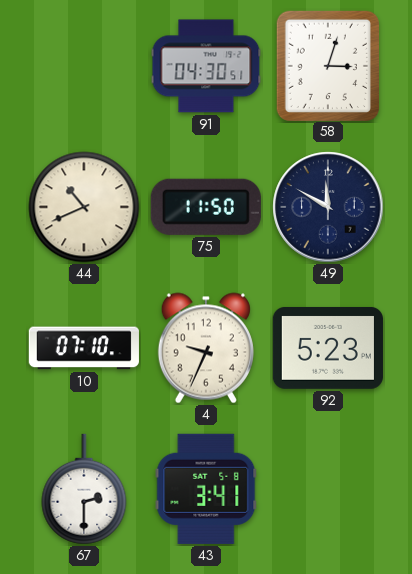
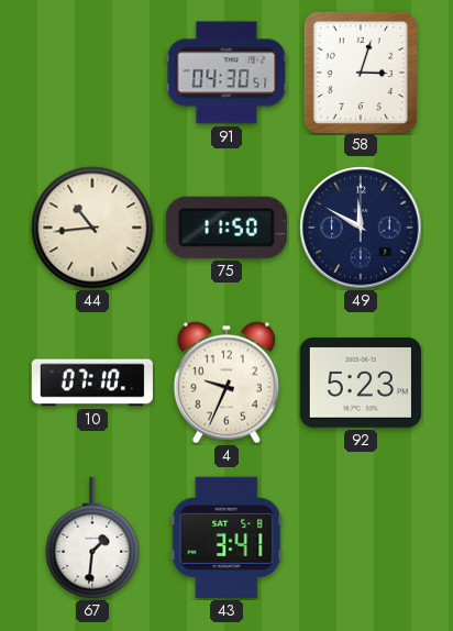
44: 10:41 -> 10:44 (92, 228)
67: 2:30 -> 1:31 (92, 538)
